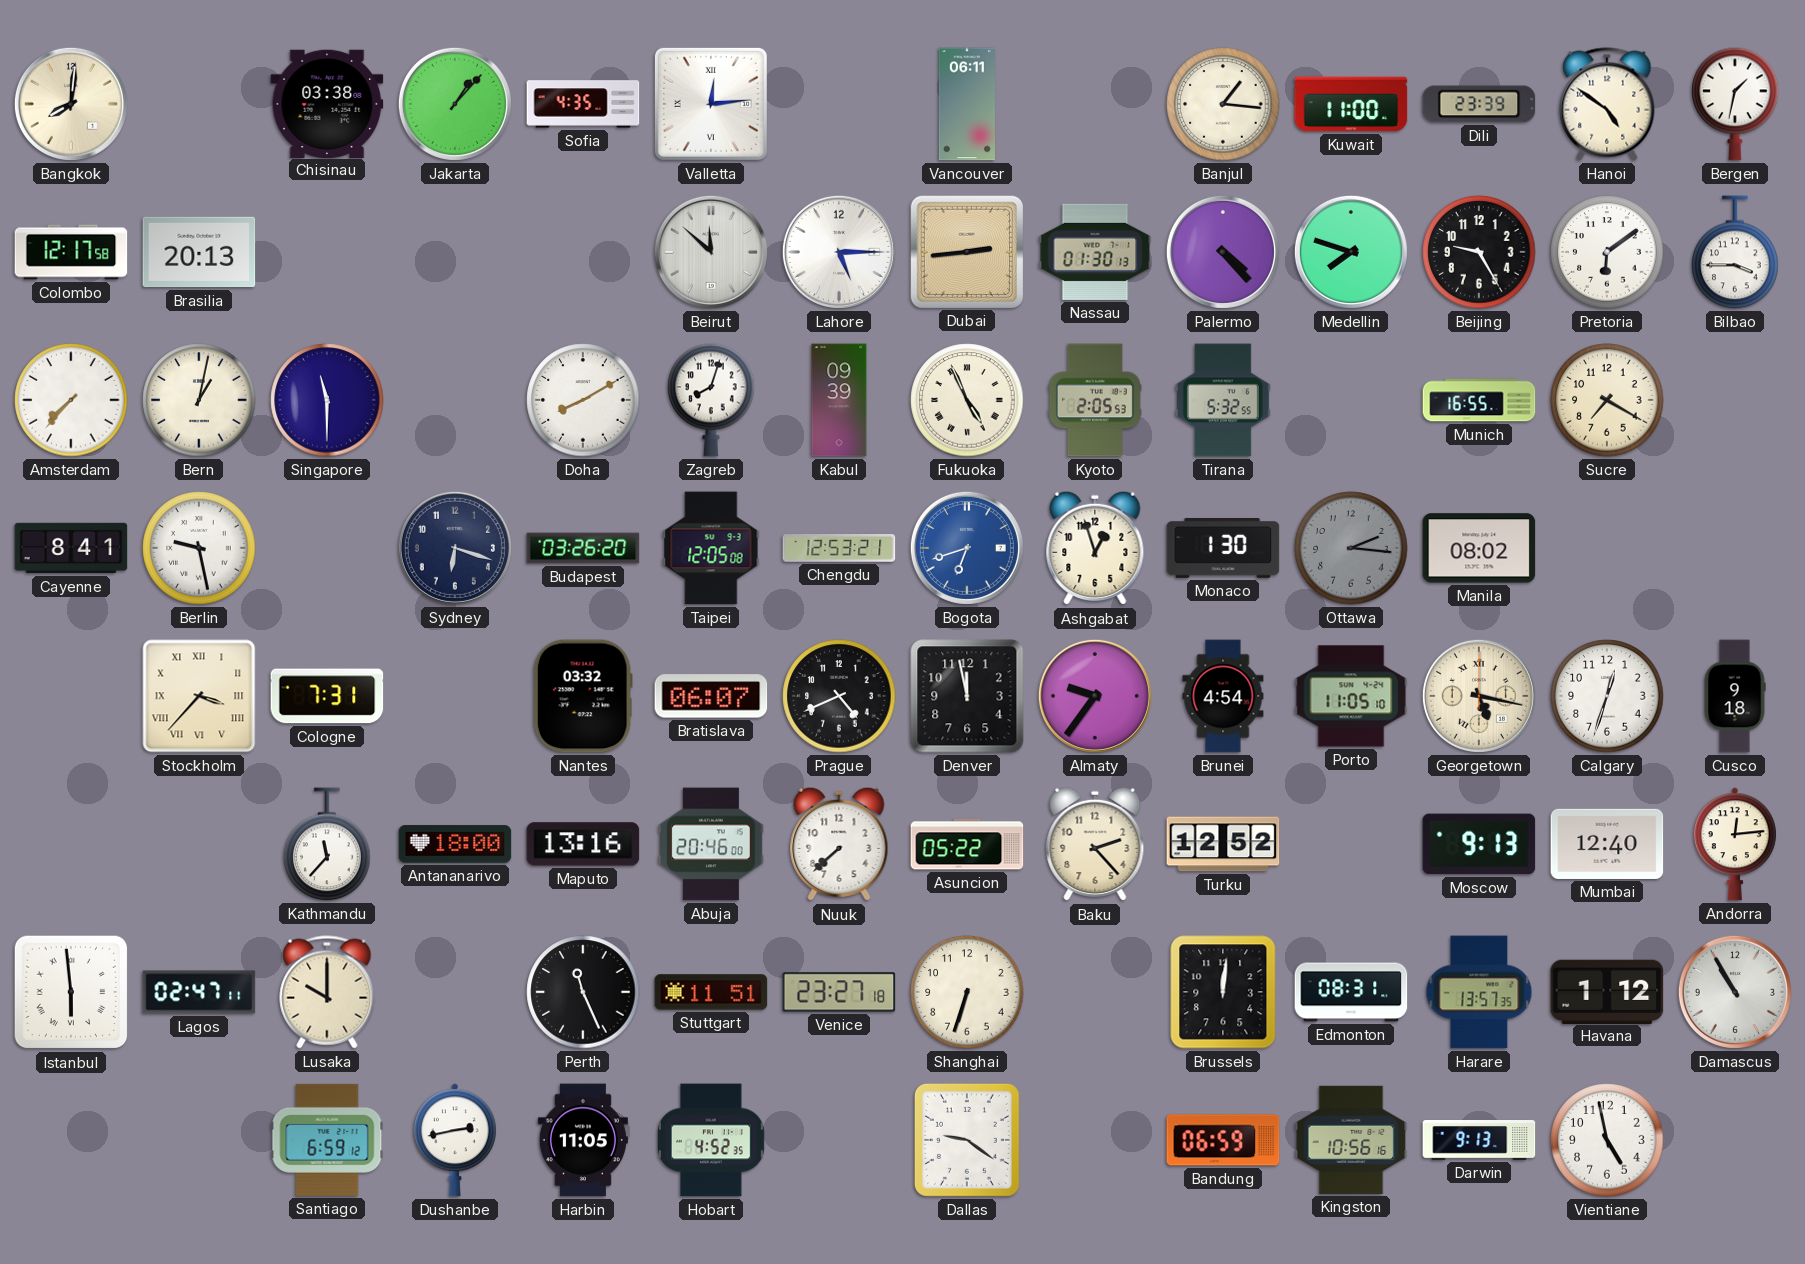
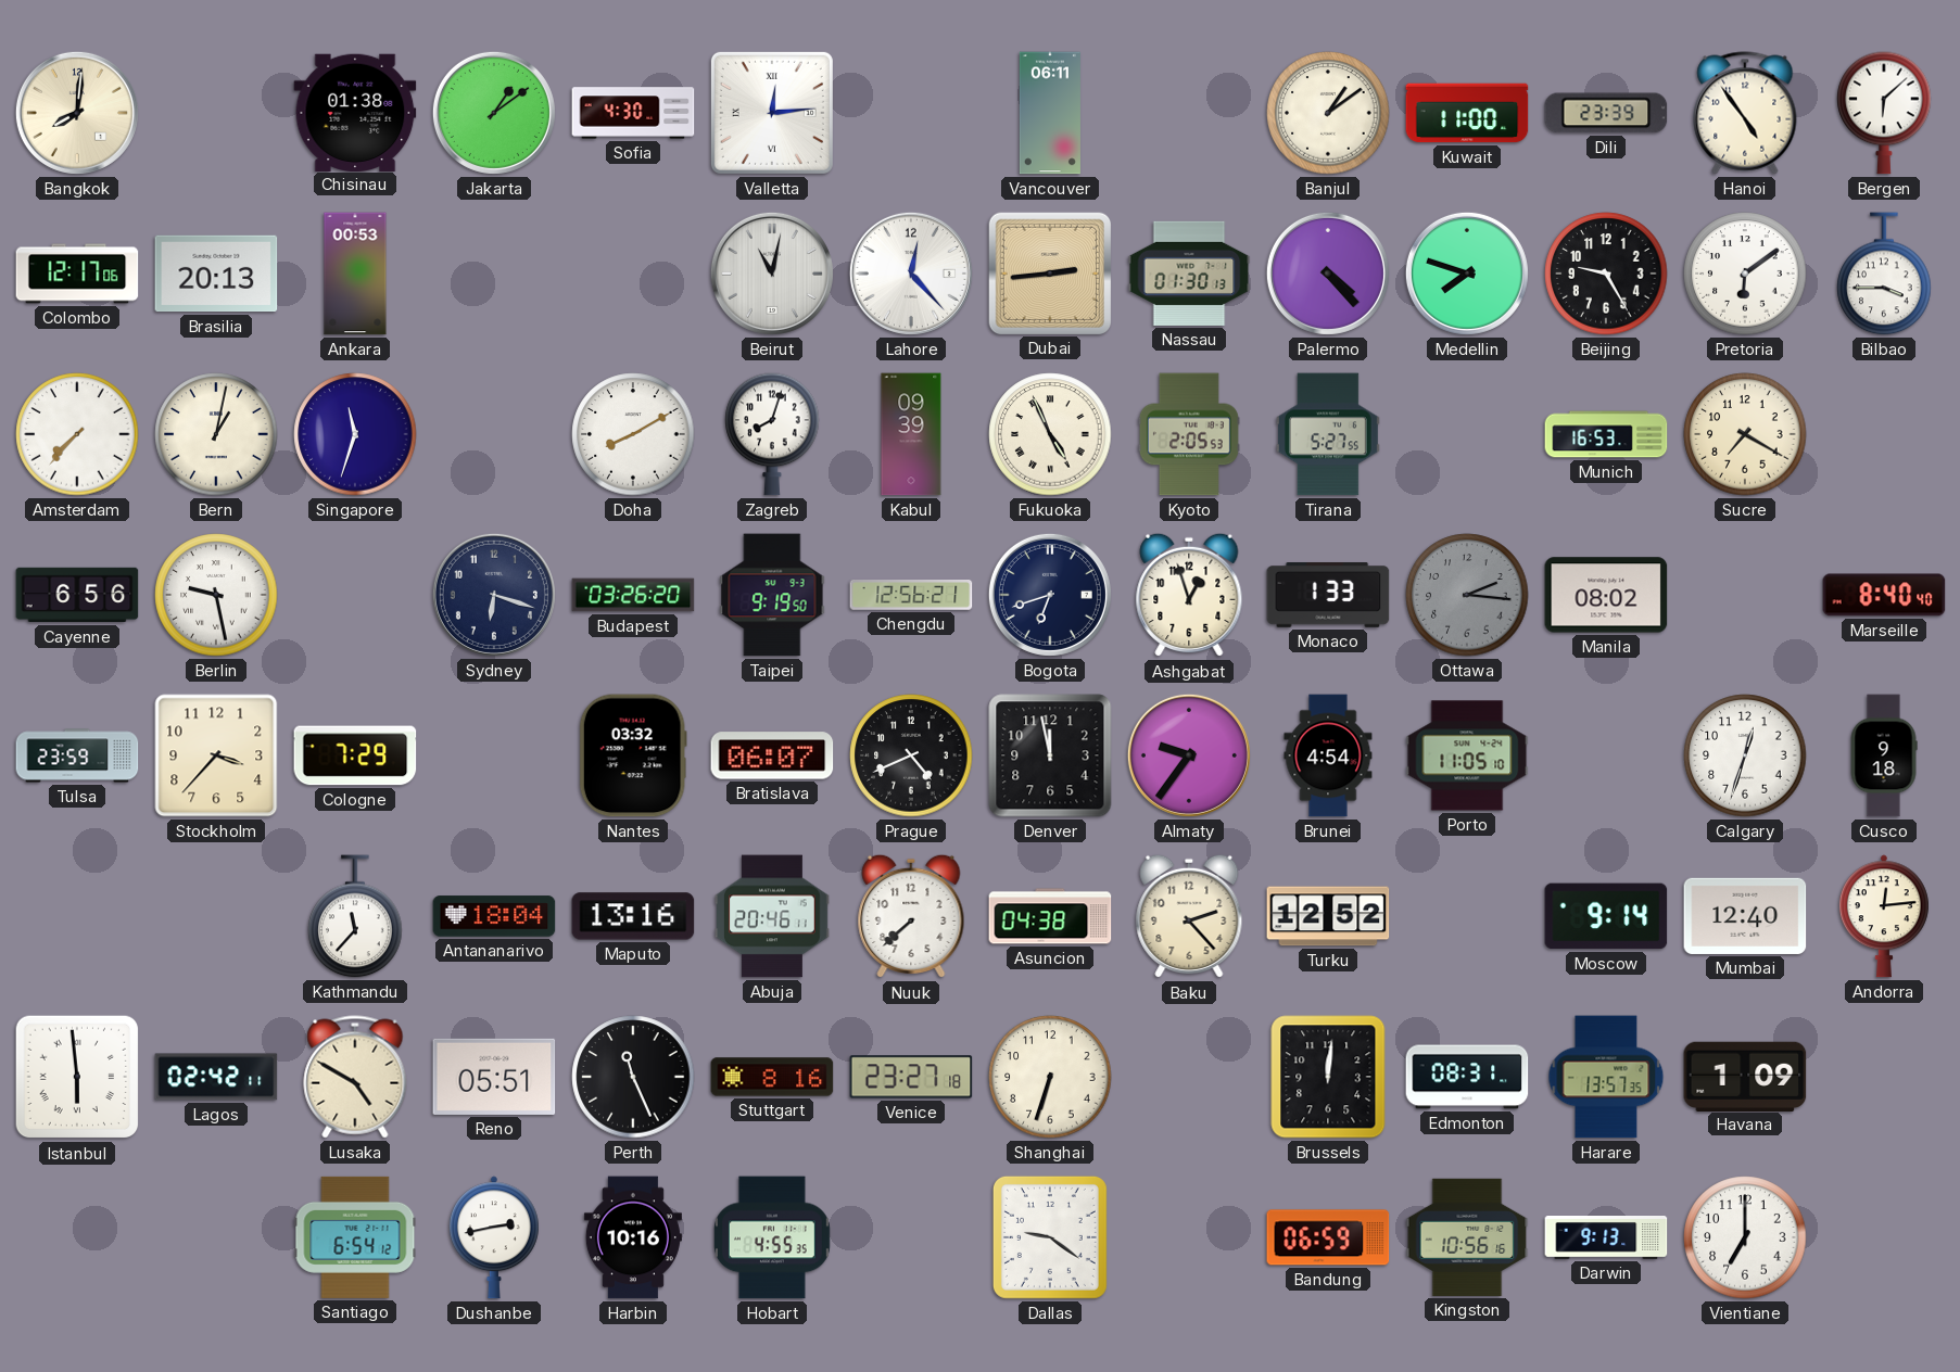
Chisinau: 03:38 -> 01:38 (355, 112)
Jakarta: 1:07 -> 1:09 (494, 113)
Sofia: 4:35 -> 4:30 (633, 113)
Banjul: 1:16 -> 1:09 (1328, 113)
Hanoi: 4:51 -> 4:54 (1745, 113)
Bergen: 1:32 -> 6:08 (1884, 113)
Colombo: 12:17:58 -> 12:17:06 (77, 274)
Ankara: none -> 00:53 (355, 274)
Beirut: 11:52 -> 11:02 (772, 274)
Lahore: 5:15 -> 12:23 (911, 274)
Singapore: 11:30 -> 11:33 (355, 434)
Tirana: 5:32 -> 5:27 (1328, 434)
Munich: 16:55 -> 16:53 (1606, 434)
Cayenne: 8:41 -> 6:56 (77, 595)
Taipei: 12:05 -> 9:19 (772, 595)
Chengdu: 12:53 -> 12:56 (911, 596)
Bogota dial: blue -> navy (1050, 595)
Monaco: 1:30 -> 1:33 (1328, 595)
Marseille: none -> 8:40 (1884, 595)
Tulsa: none -> 23:59 (77, 755)
Stockholm numerals: Roman -> Arabic (216, 755)
Cologne: 7:31 -> 7:29 (355, 755)
Georgetown: 5:17 -> none (1479, 696)
Antananarivo: 18:00 -> 18:04 (494, 916)
Abuja: 20:46:00 -> 20:46:11 (773, 916)
Asuncion: 05:22 -> 04:38 (1050, 916)
Moscow: 9:13 -> 9:14 (1606, 916)
Lagos: 02:47 -> 02:42 (216, 1077)
Lusaka: 10:00 -> 4:50 (355, 1077)
Reno: none -> 05:51 (494, 1077)
Stuttgart: 11:51 -> 8:16 (772, 1077)
Havana: 1:12 -> 1:09 (1745, 1076)
Damascus: 10:55 -> none (1735, 992)
Santiago: 6:59 -> 6:54 (355, 1237)
Harbin: 11:05 -> 10:16 (633, 1237)
Hobart: 4:52 -> 4:55 (772, 1237)
Vientiane: 4:58 -> 7:00 (1745, 1237)
